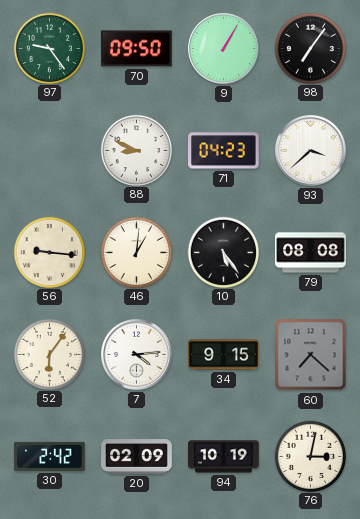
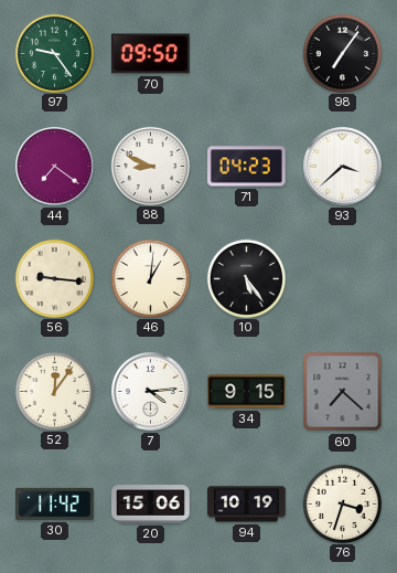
9: 1:05 -> none (224, 49)
44: none -> 7:21 (55, 167)
79: 08:08 -> none (311, 253)
52: 6:06 -> 12:06 (54, 391)
30: 2:42 -> 11:42 (55, 503)
20: 02:09 -> 15:06 (151, 505)
76: 3:02 -> 3:33 (342, 503)
